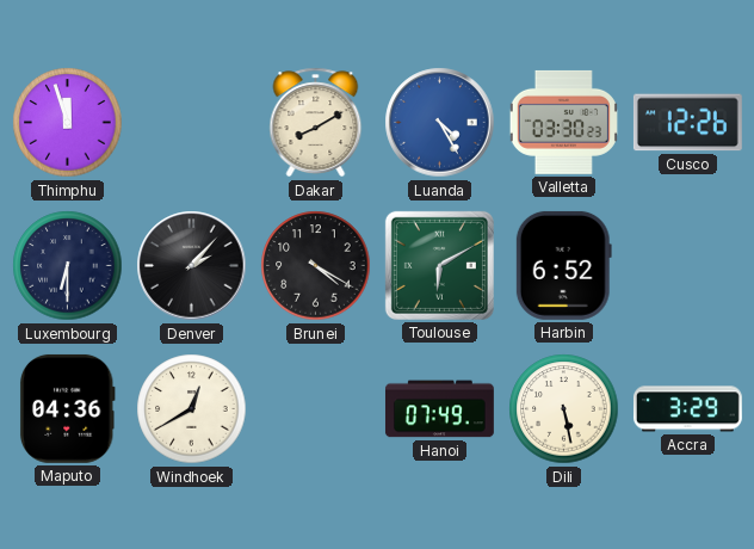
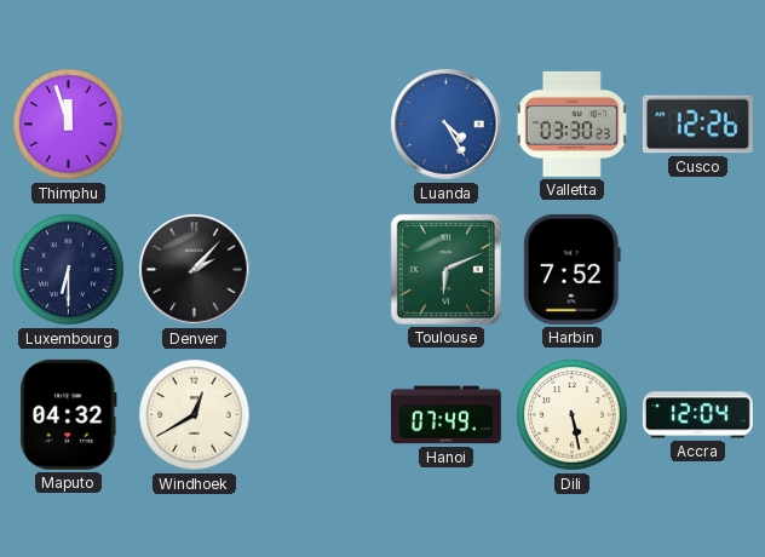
Dakar: 8:10 -> none (316, 123)
Brunei: 4:20 -> none (316, 266)
Toulouse: 6:10 -> 6:11 (445, 269)
Harbin: 6:52 -> 7:52 (571, 269)
Maputo: 04:36 -> 04:32 (68, 414)
Accra: 3:29 -> 12:04 (697, 415)
